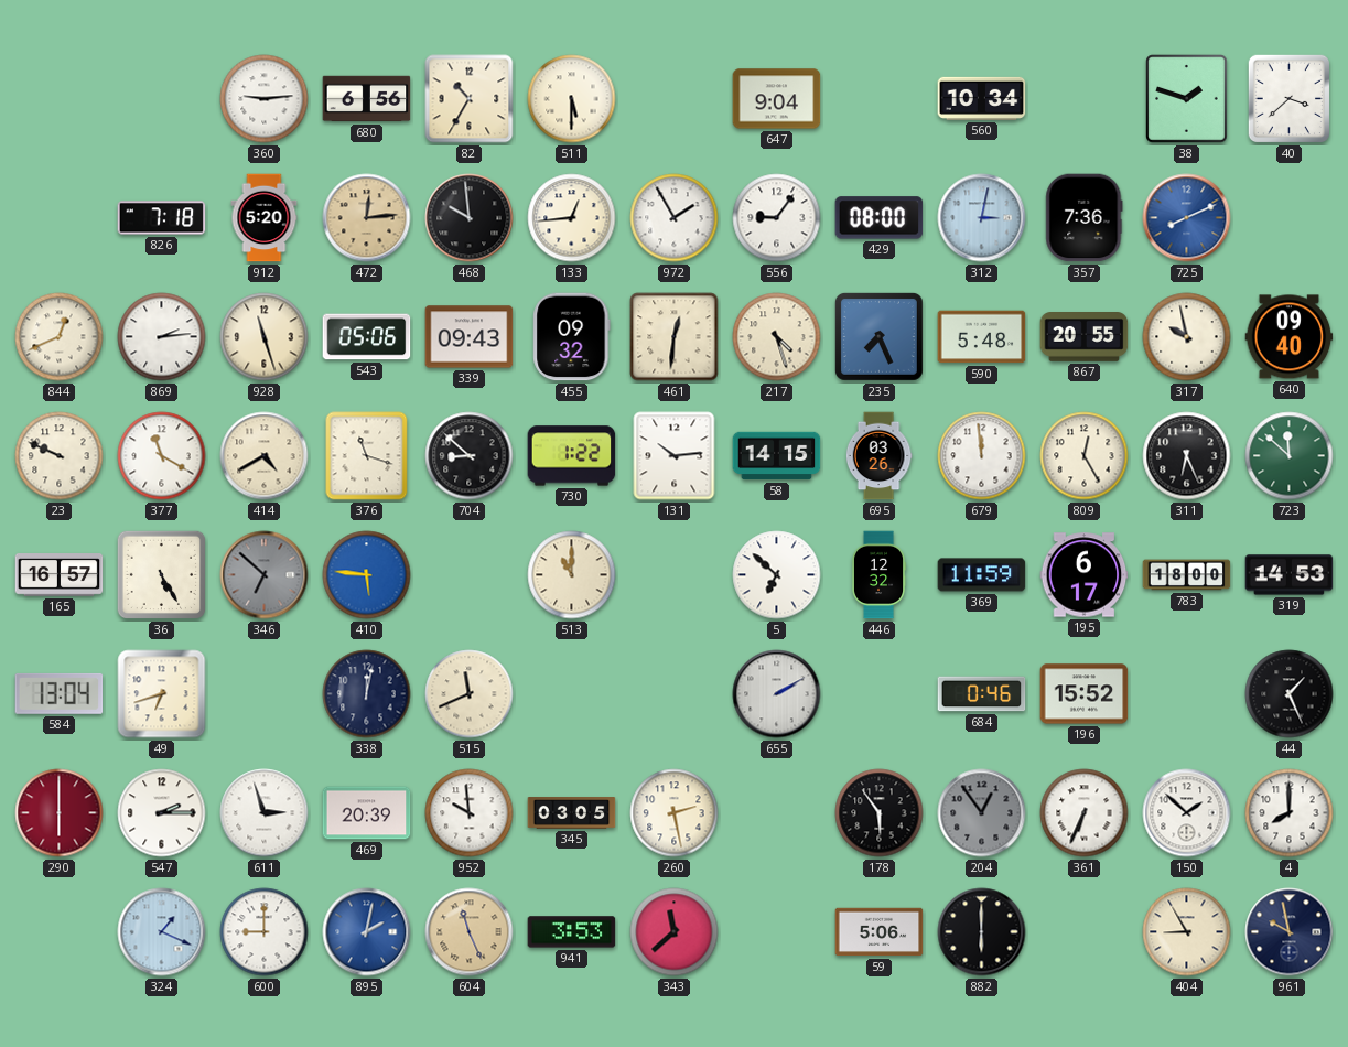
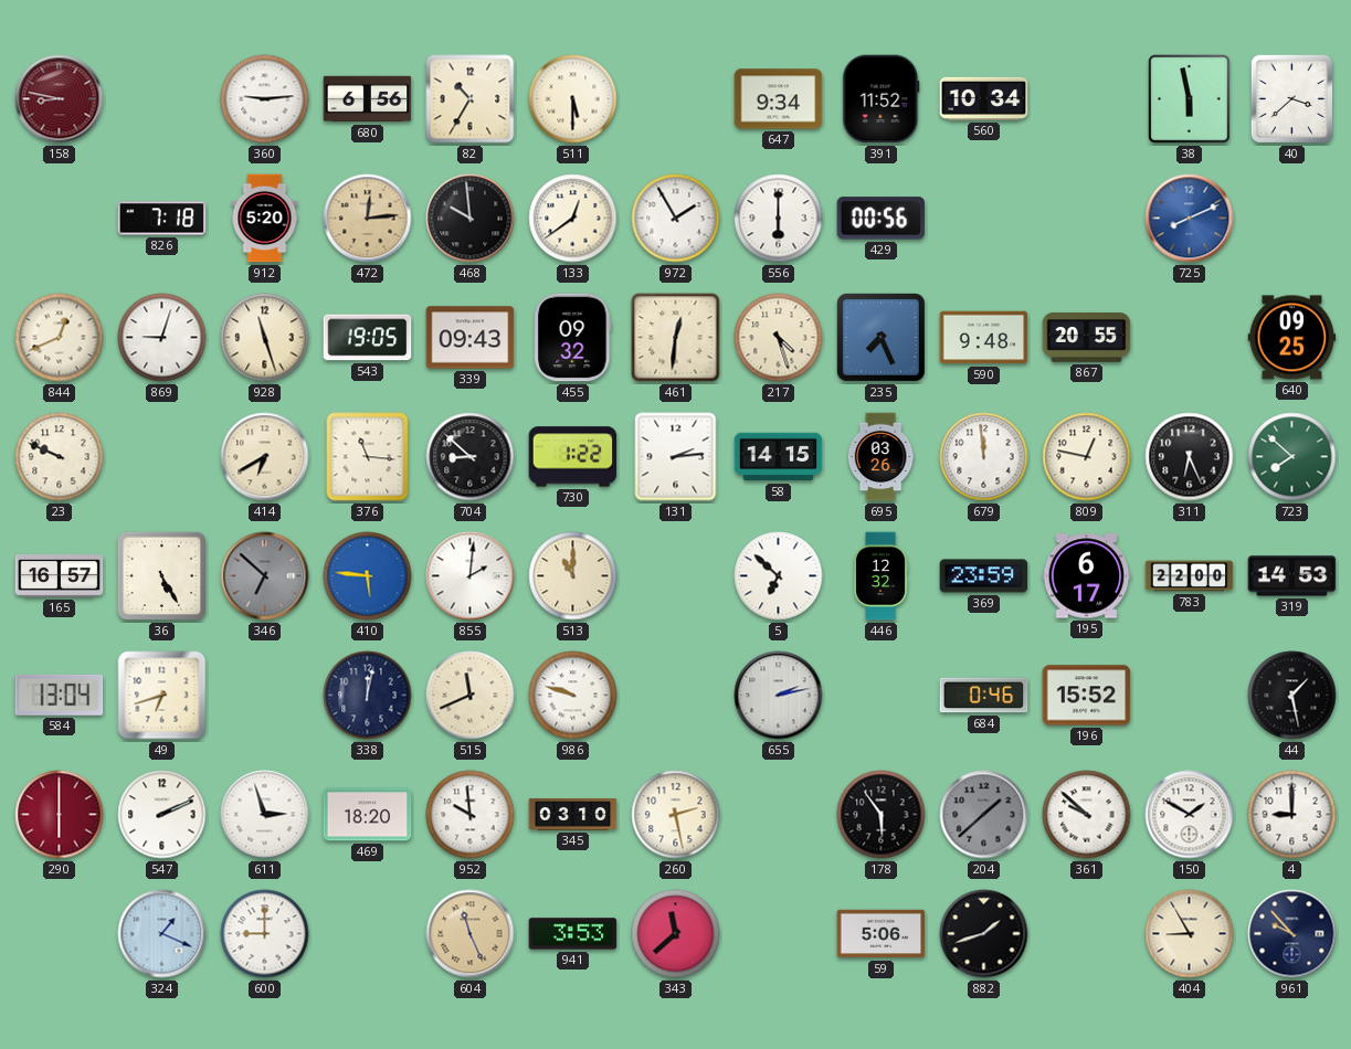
158: none -> 8:47 (60, 99)
647: 9:04 -> 9:34 (779, 99)
391: none -> 11:52 (882, 99)
38: 1:48 -> 5:58 (1190, 99)
133: 12:44 -> 12:39 (573, 219)
556: 9:06 -> 6:00 (779, 219)
429: 08:00 -> 00:56 (882, 219)
312: 3:02 -> none (982, 218)
357: 7:36 -> none (1085, 218)
869: 2:14 -> 9:03 (162, 338)
543: 05:06 -> 19:05 (368, 338)
590: 5:48 -> 9:48 (984, 338)
317: 9:58 -> none (1187, 337)
640: 09:40 -> 09:25 (1292, 338)
377: 11:20 -> none (162, 456)
414: 4:40 -> 6:40 (265, 457)
376: 11:18 -> 11:16 (368, 457)
131: 10:14 -> 2:14 (676, 457)
809: 12:25 -> 12:47 (1087, 457)
723: 11:52 -> 7:52 (1292, 457)
855: none -> 2:01 (471, 576)
369: 11:59 -> 23:59 (984, 576)
783: 18:00 -> 22:00 (1190, 576)
986: none -> 9:48 (573, 696)
655: 2:10 -> 2:13 (779, 696)
44: 1:26 -> 1:28 (1292, 696)
547: 2:15 -> 2:11 (162, 815)
469: 20:39 -> 18:20 (368, 815)
345: 03:05 -> 03:10 (573, 815)
204: 12:54 -> 1:38 (984, 815)
361: 6:34 -> 9:52 (1087, 815)
150: 1:52 -> 1:50 (1190, 815)
4: 8:00 -> 9:00 (1292, 815)
895: 2:02 -> none (367, 932)
882: 6:00 -> 1:42 (984, 934)
961: 9:58 -> 9:53 (1292, 934)
